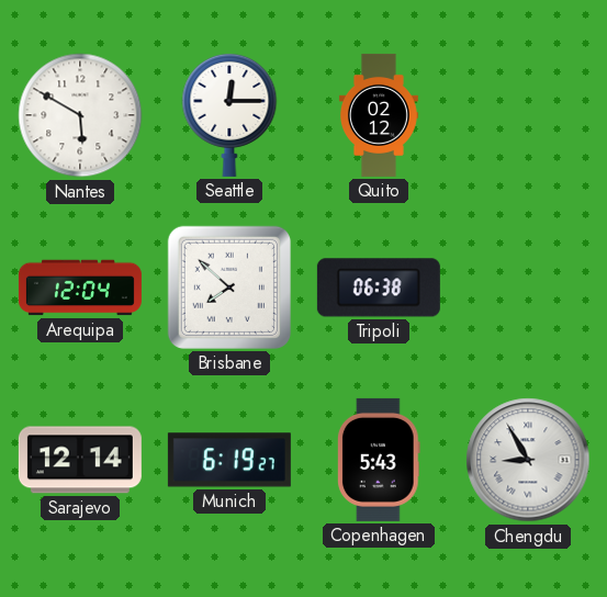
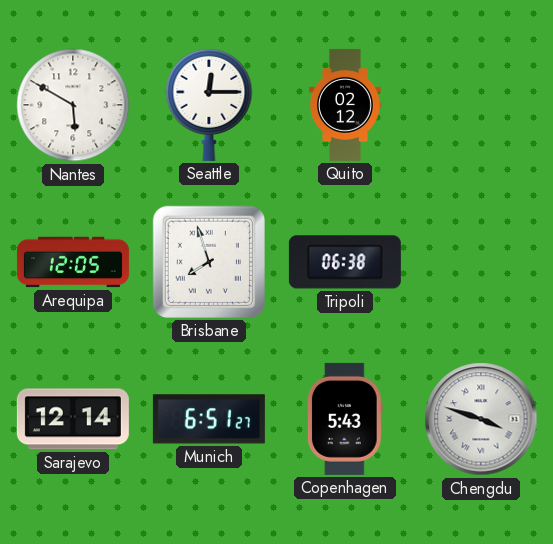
Arequipa: 12:04 -> 12:05 (73, 262)
Brisbane: 7:52 -> 7:57 (209, 262)
Munich: 6:19 -> 6:51 (209, 419)
Chengdu: 8:55 -> 3:48 (481, 419)
